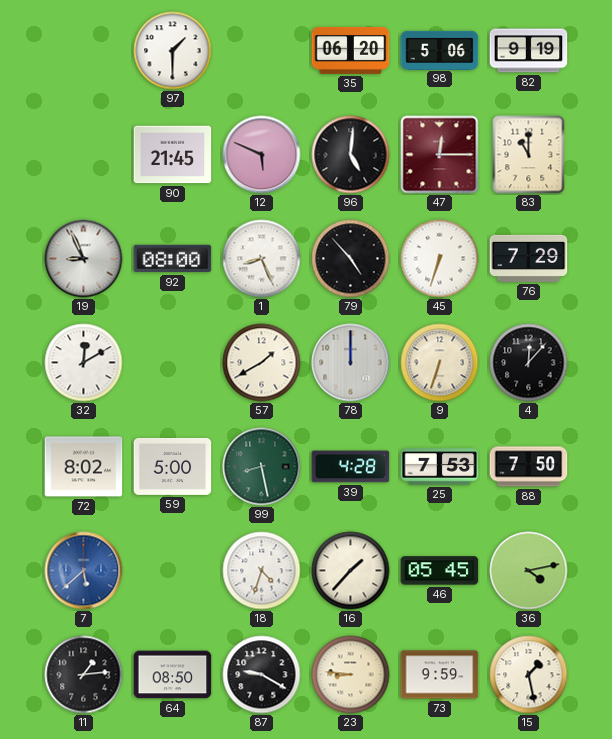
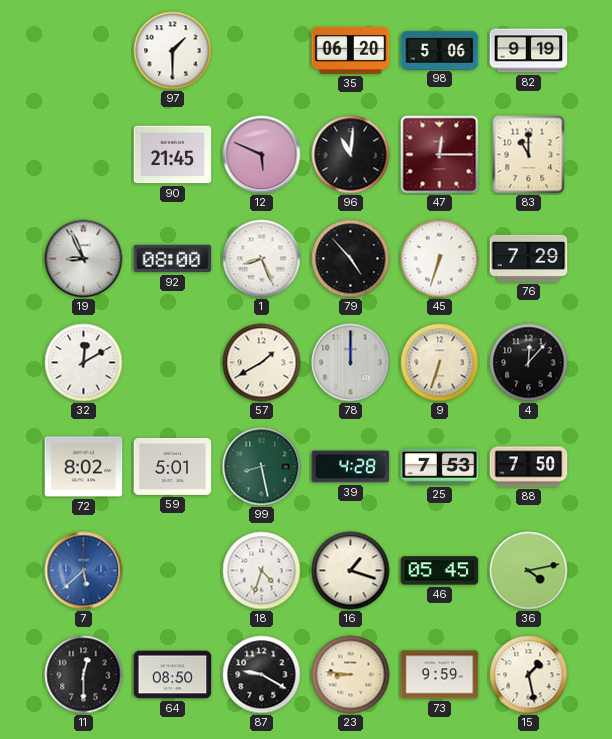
96: 5:01 -> 11:01 (351, 155)
59: 5:00 -> 5:01 (173, 466)
16: 1:37 -> 1:18 (351, 571)
11: 1:14 -> 12:30 (84, 675)
